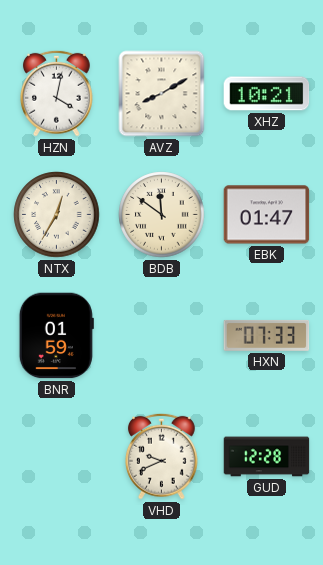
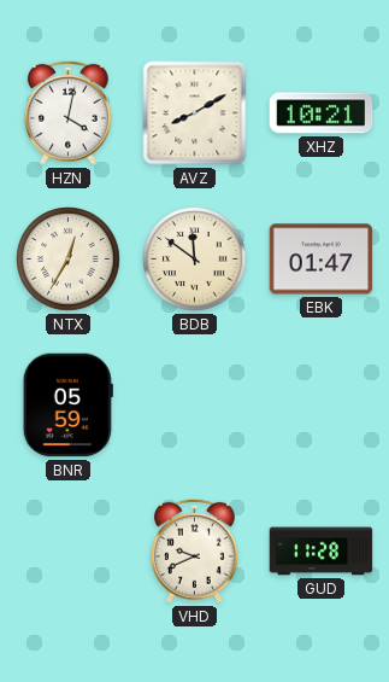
BNR: 01:59 -> 05:59 (67, 406)
HXN: 07:33 -> none (267, 335)
GUD: 12:28 -> 11:28 (322, 552)
